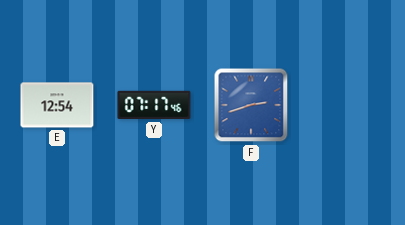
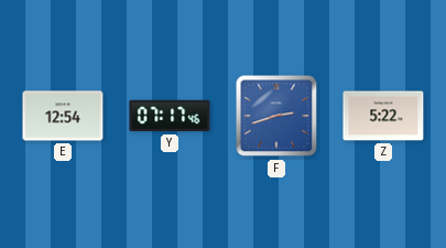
Z: none -> 5:22 (383, 116)
